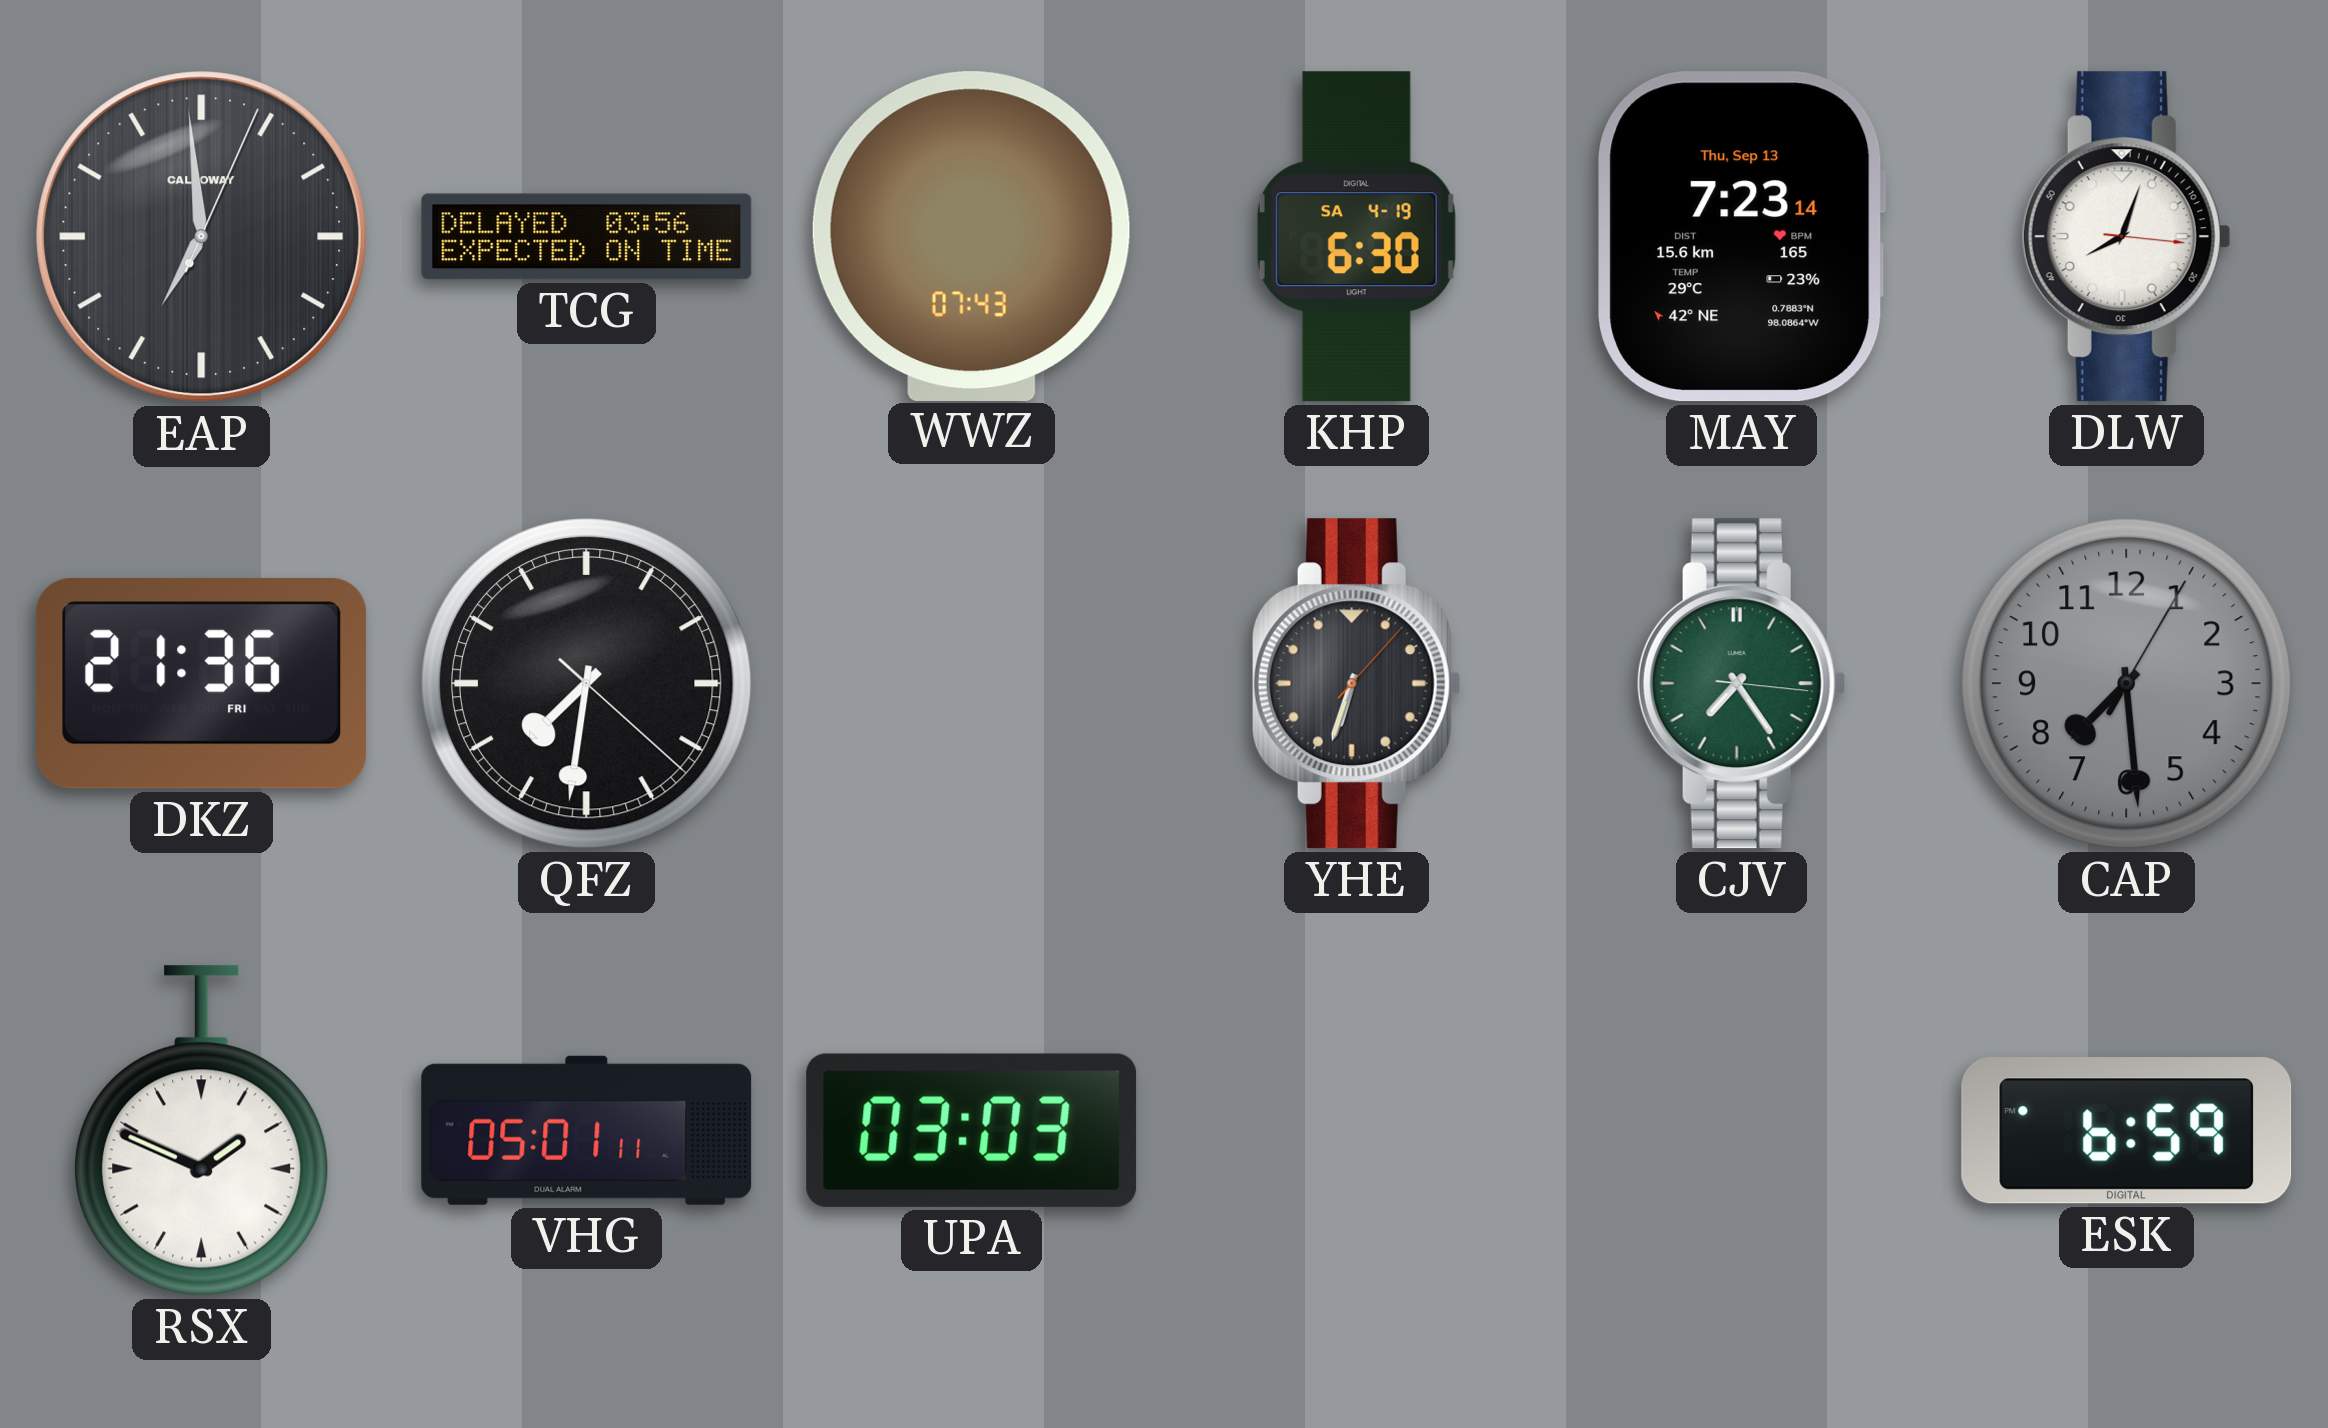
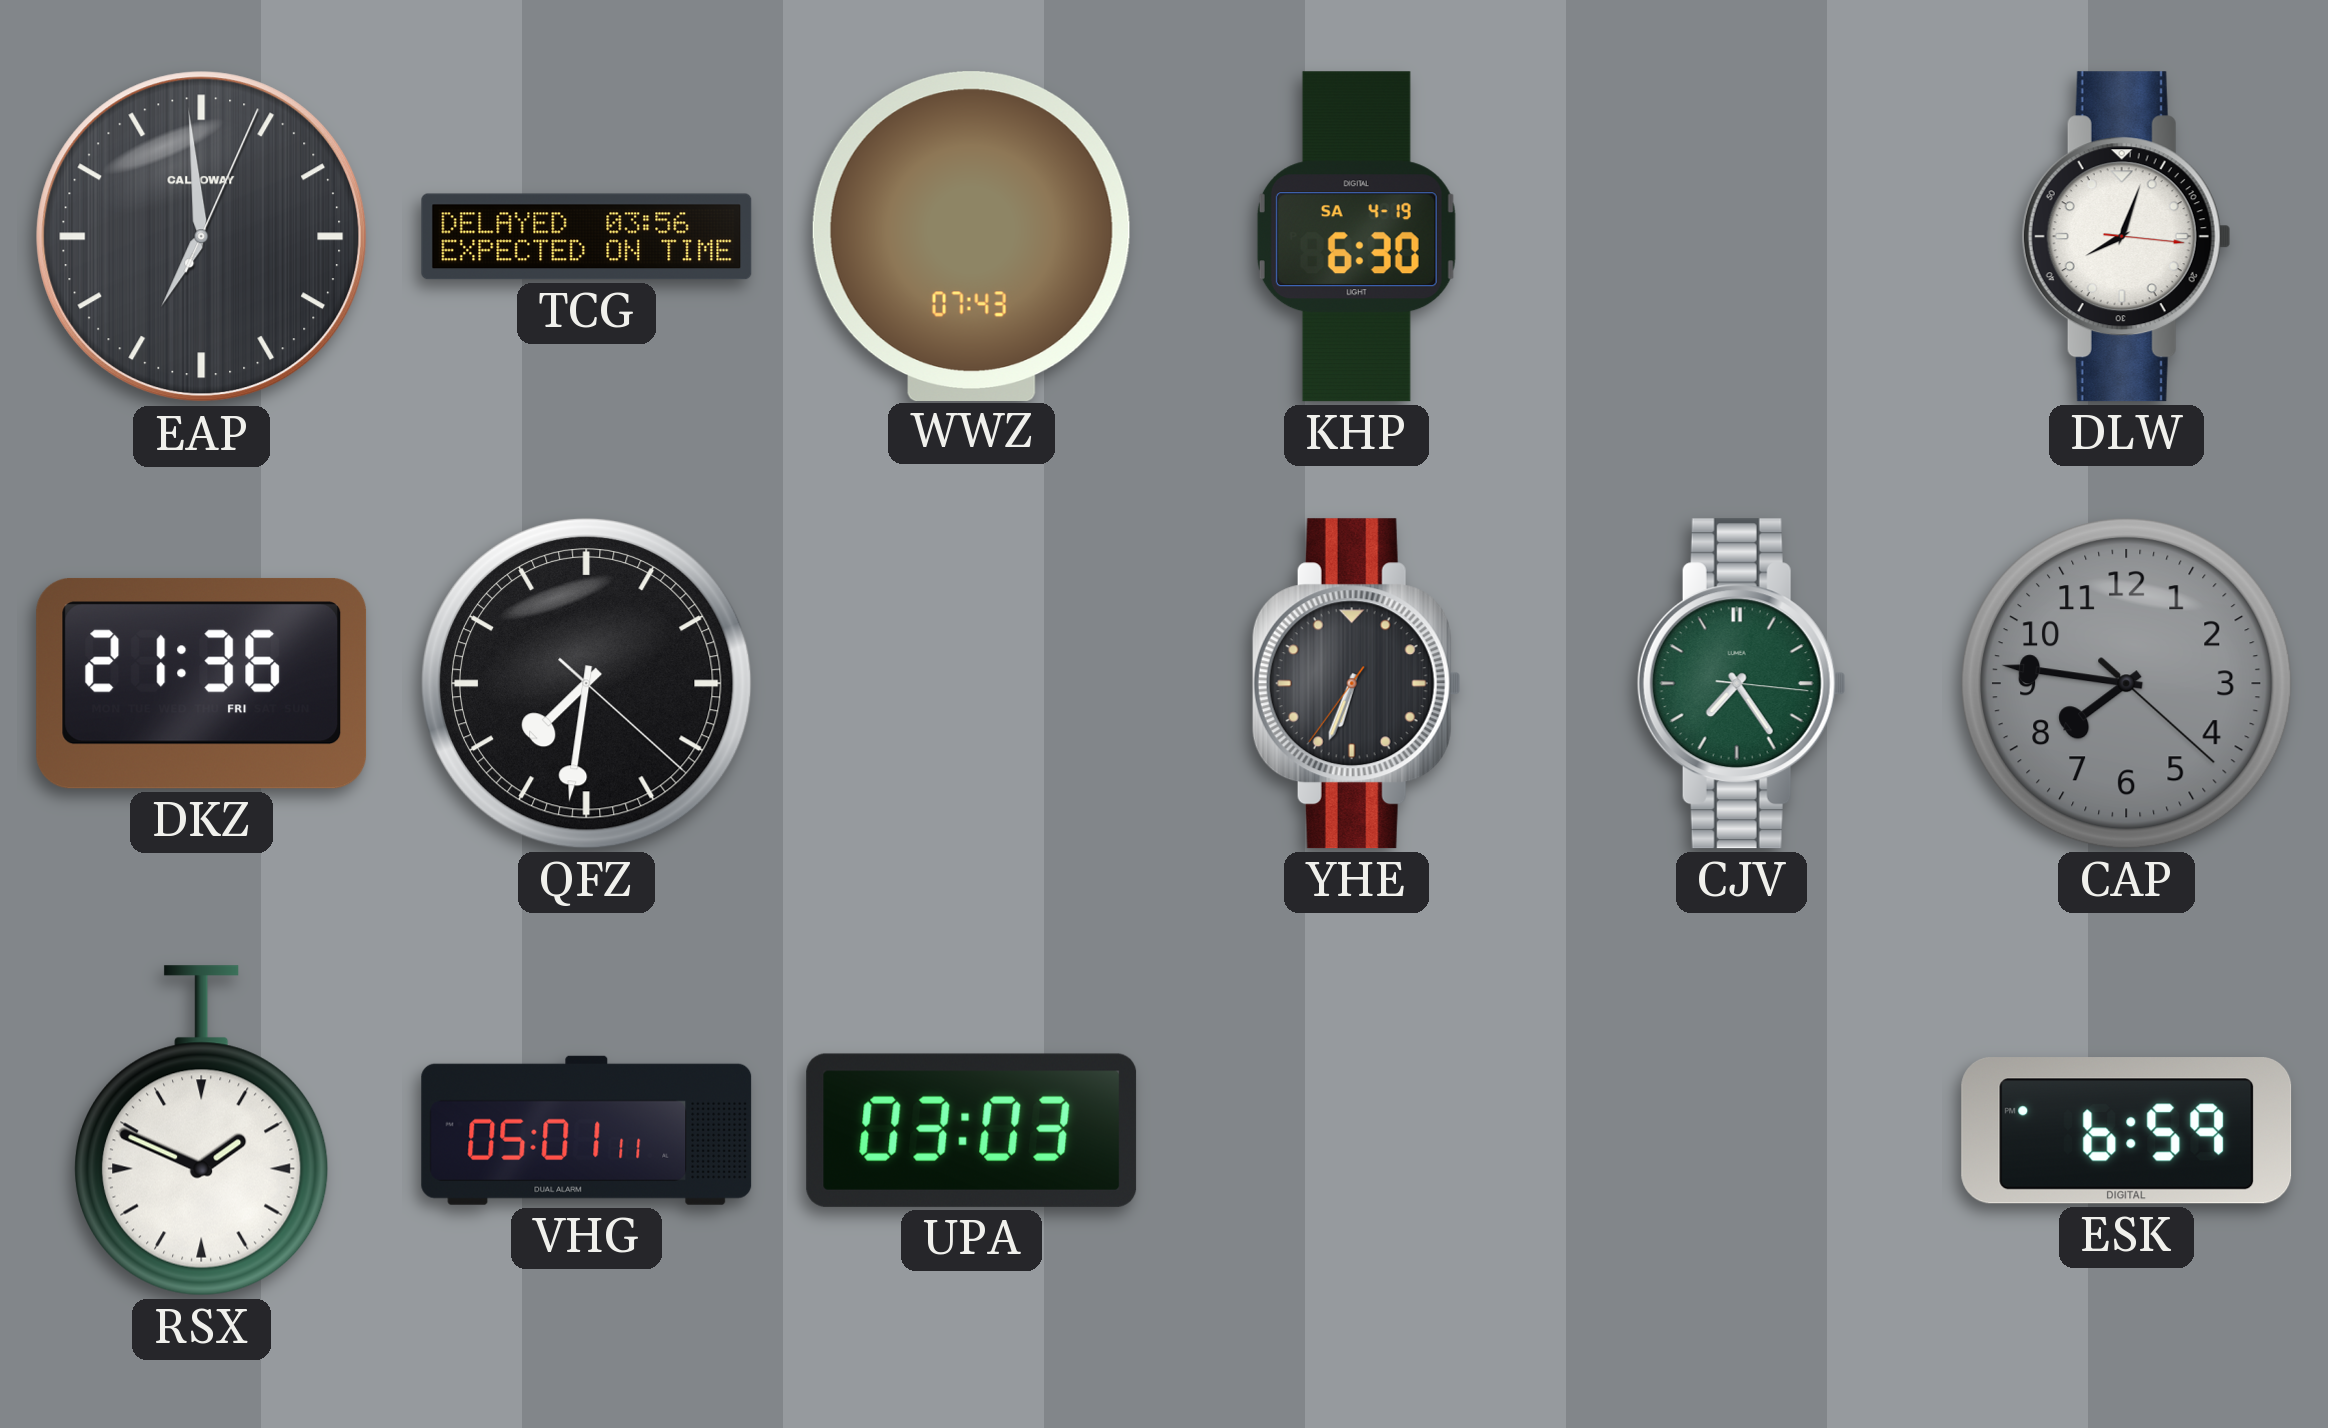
MAY: 7:23 -> none (1741, 237)
YHE: 6:33:07 -> 6:33:36 (1356, 684)
CAP: 7:29 -> 7:46 (2126, 683)
